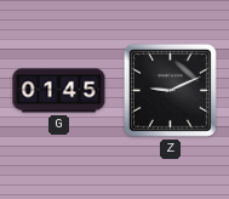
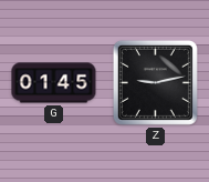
Z: 9:11 -> 9:13 (155, 82)
